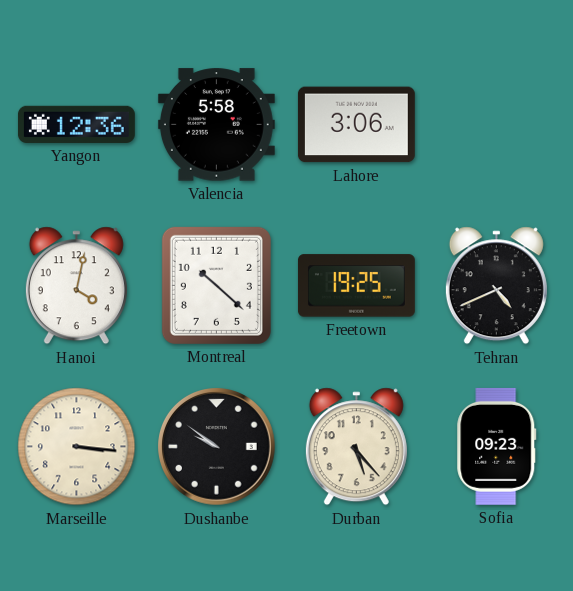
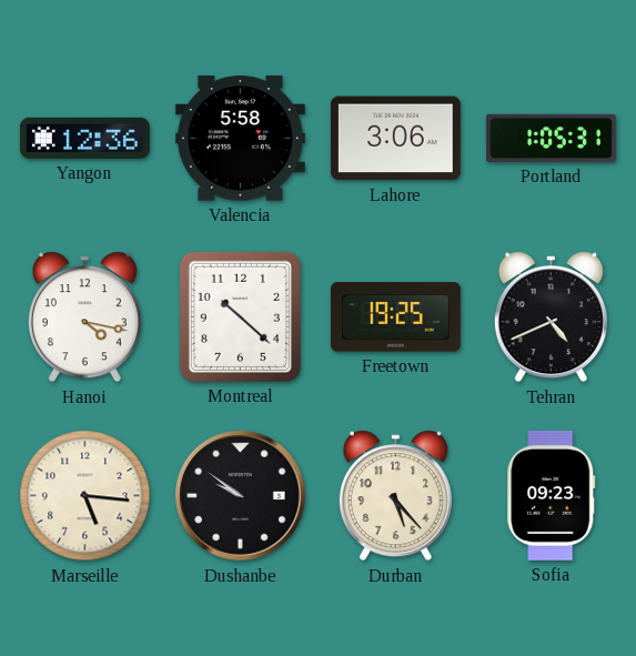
Portland: none -> 1:05 (551, 138)
Hanoi: 4:02 -> 4:17 (84, 317)
Marseille: 3:16 -> 5:16 (85, 496)
